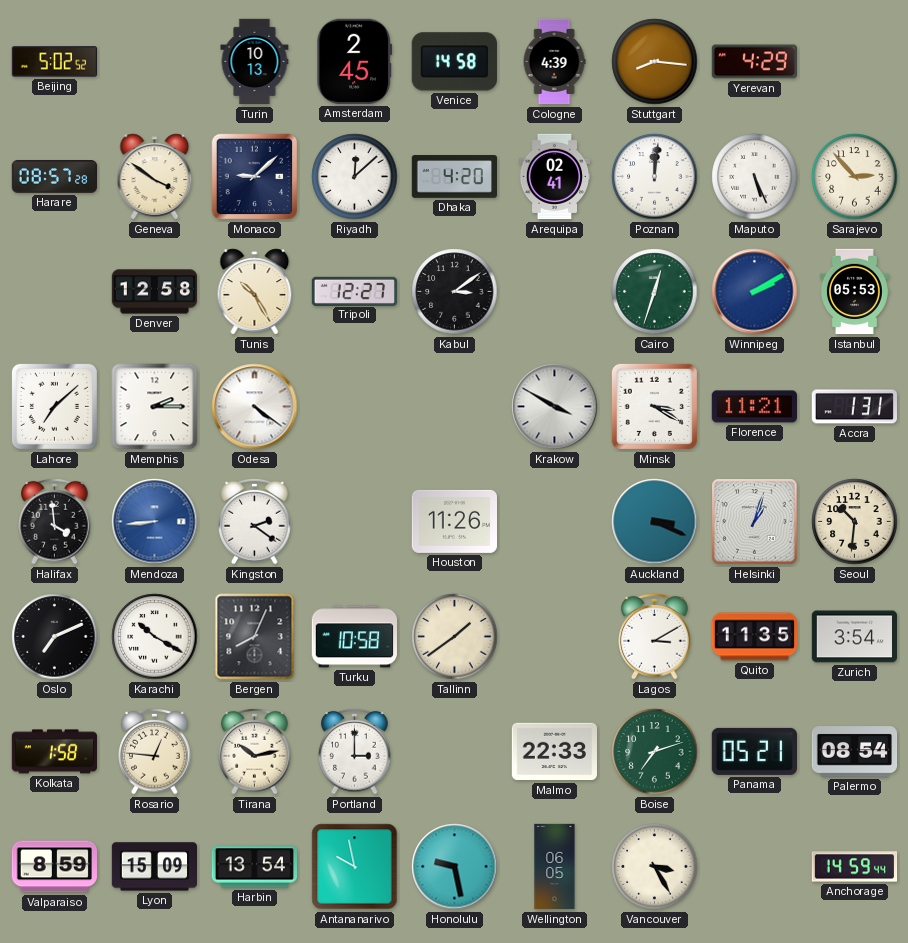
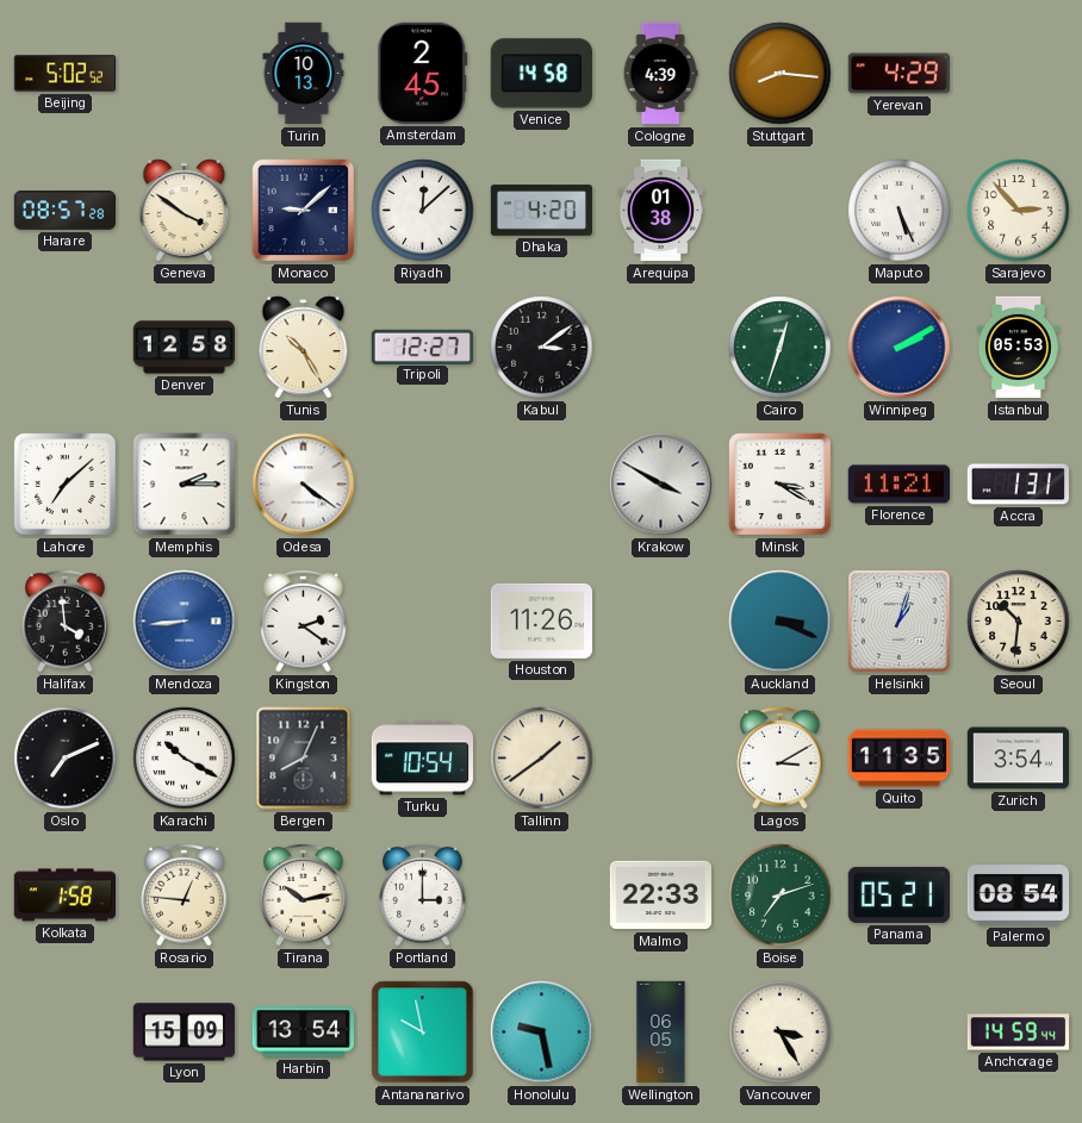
Arequipa: 02:41 -> 01:38 (661, 211)
Poznan: 12:01 -> none (655, 177)
Turku: 10:58 -> 10:54 (422, 759)
Valparaiso: 8:59 -> none (54, 867)
